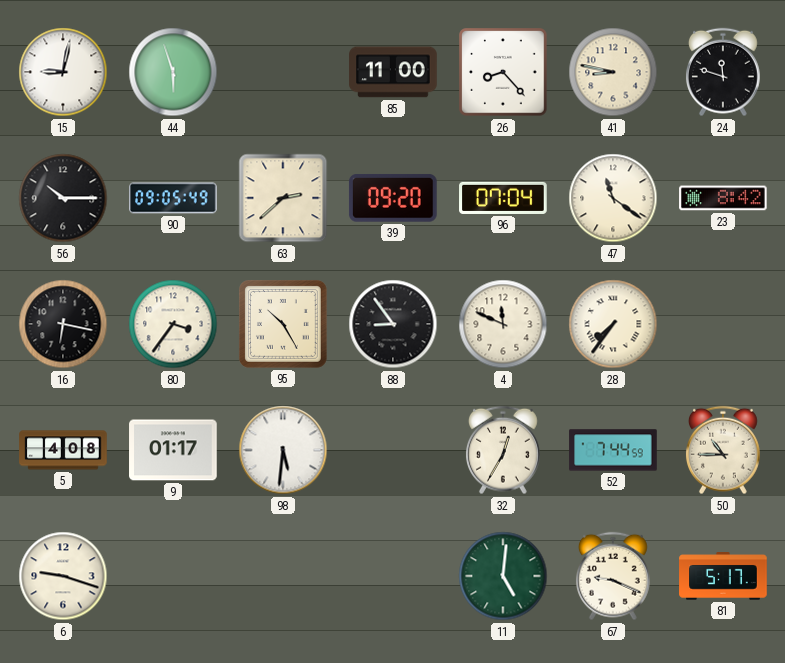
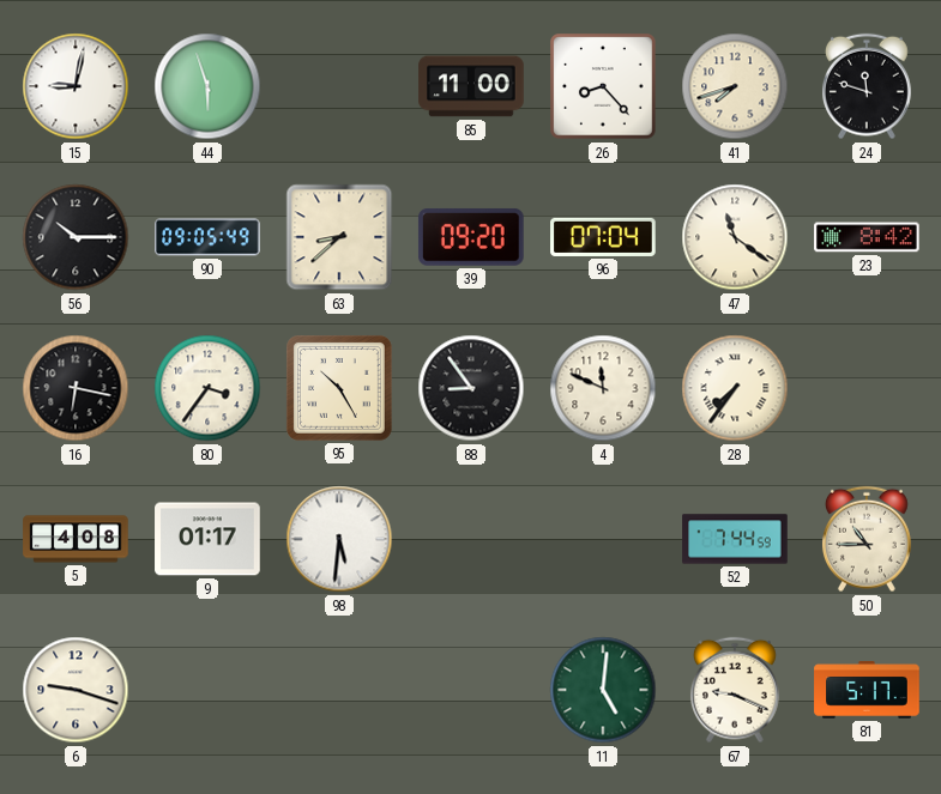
41: 8:47 -> 7:42 (735, 86)
63: 2:38 -> 8:38 (339, 237)
32: 12:35 -> none (503, 450)
